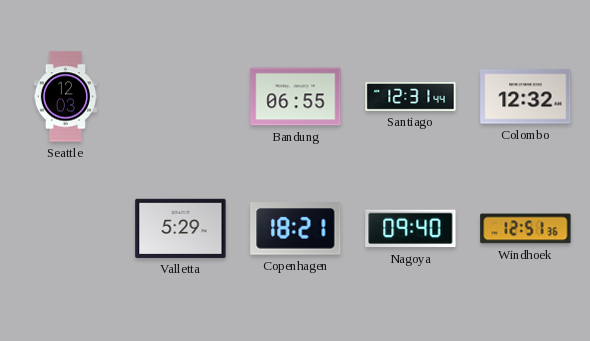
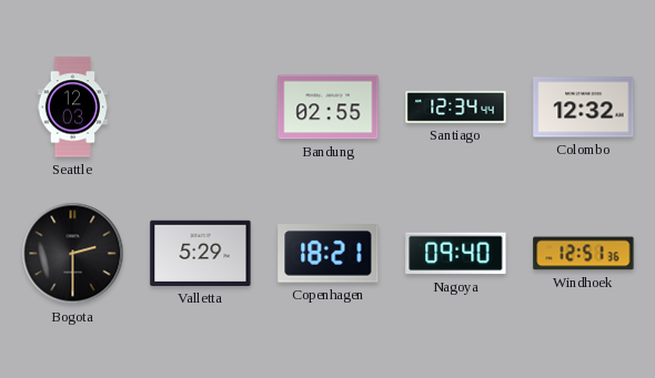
Bandung: 06:55 -> 02:55 (329, 108)
Santiago: 12:31 -> 12:34 (456, 108)
Bogota: none -> 2:30 (73, 254)
